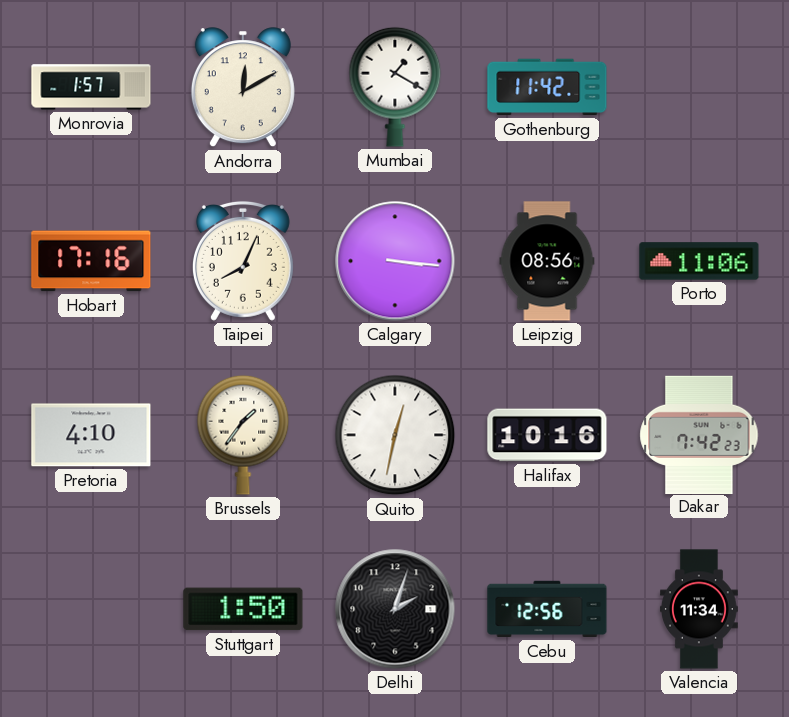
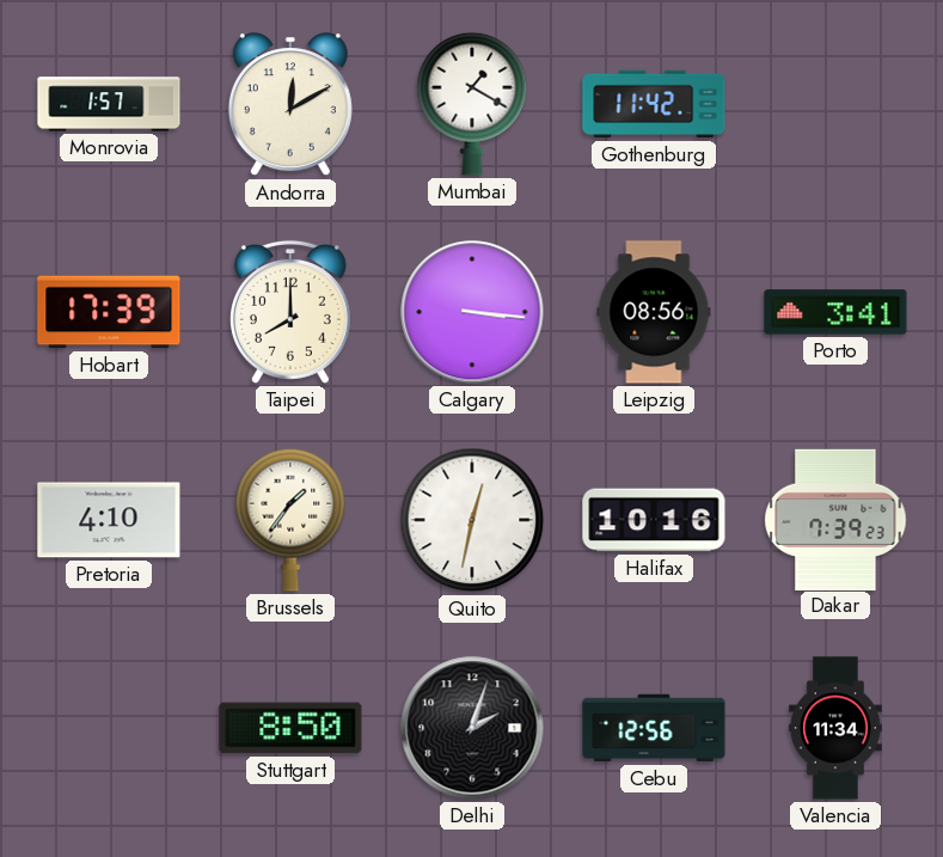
Hobart: 17:16 -> 17:39 (109, 312)
Taipei: 8:04 -> 8:00 (290, 312)
Porto: 11:06 -> 3:41 (835, 312)
Dakar: 7:42 -> 7:39 (835, 519)
Stuttgart: 1:50 -> 8:50 (290, 728)
